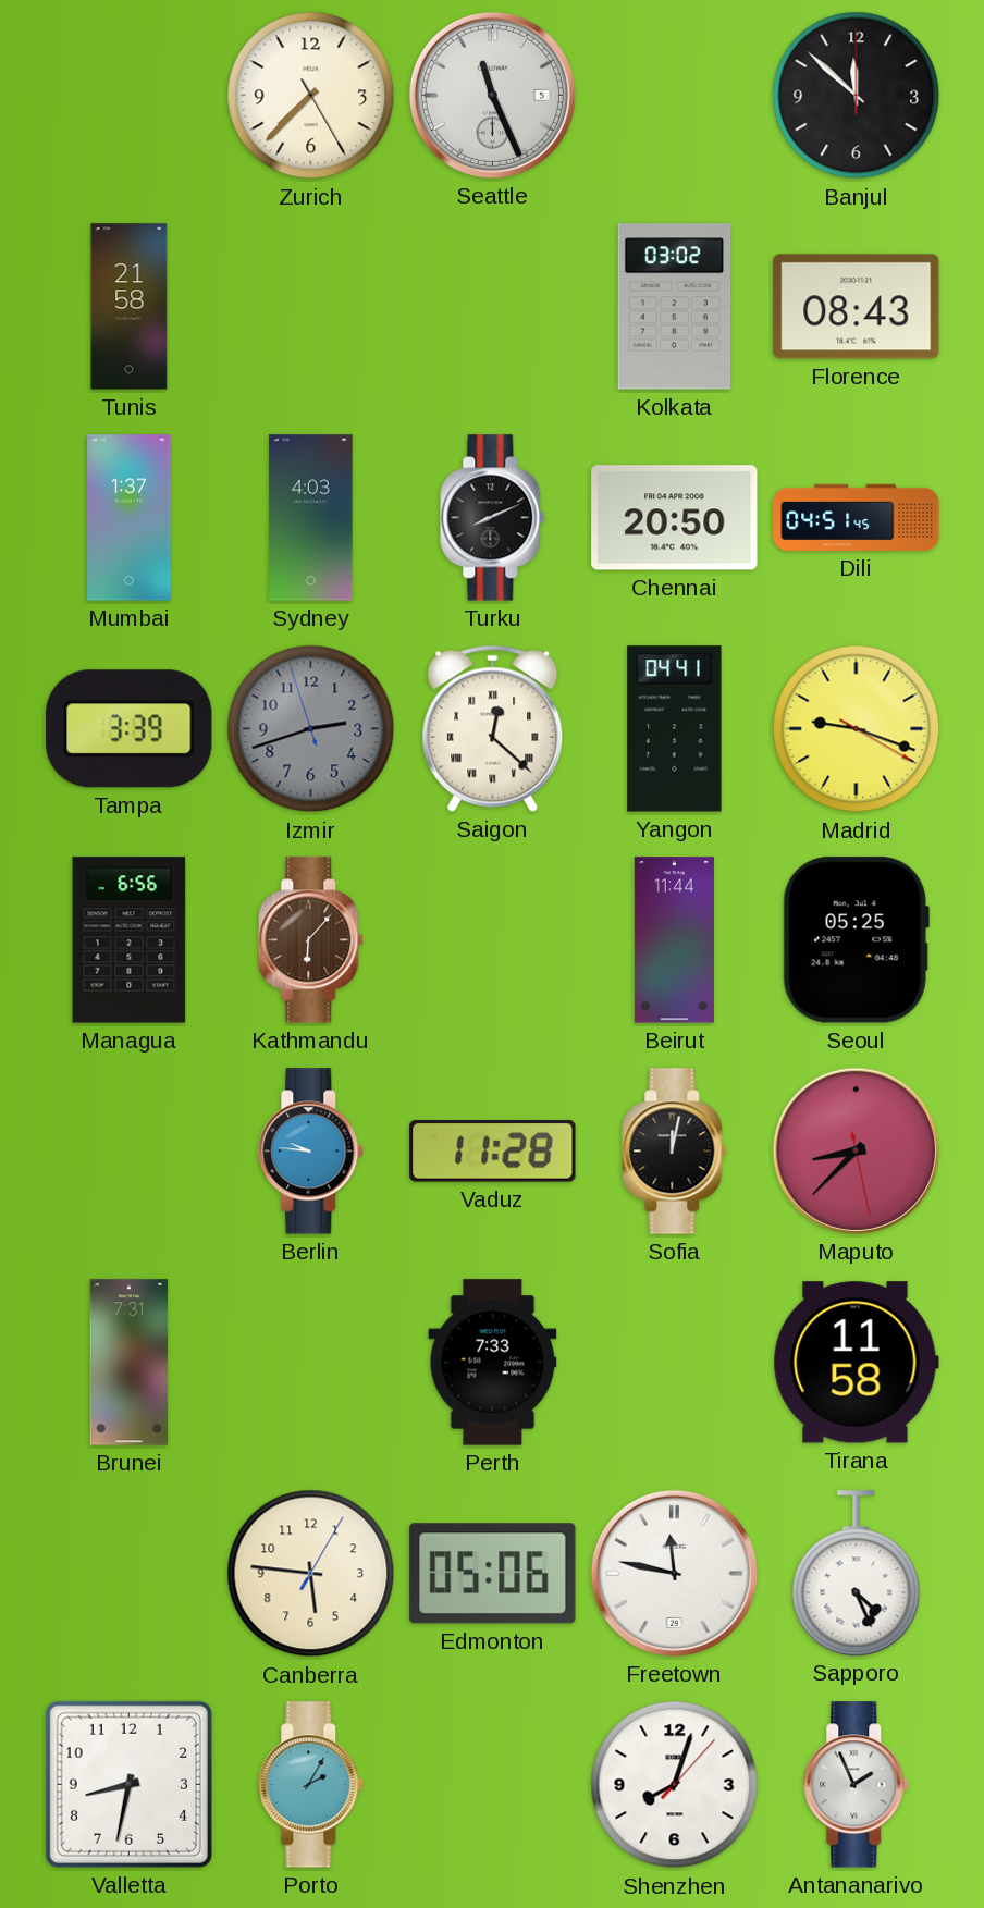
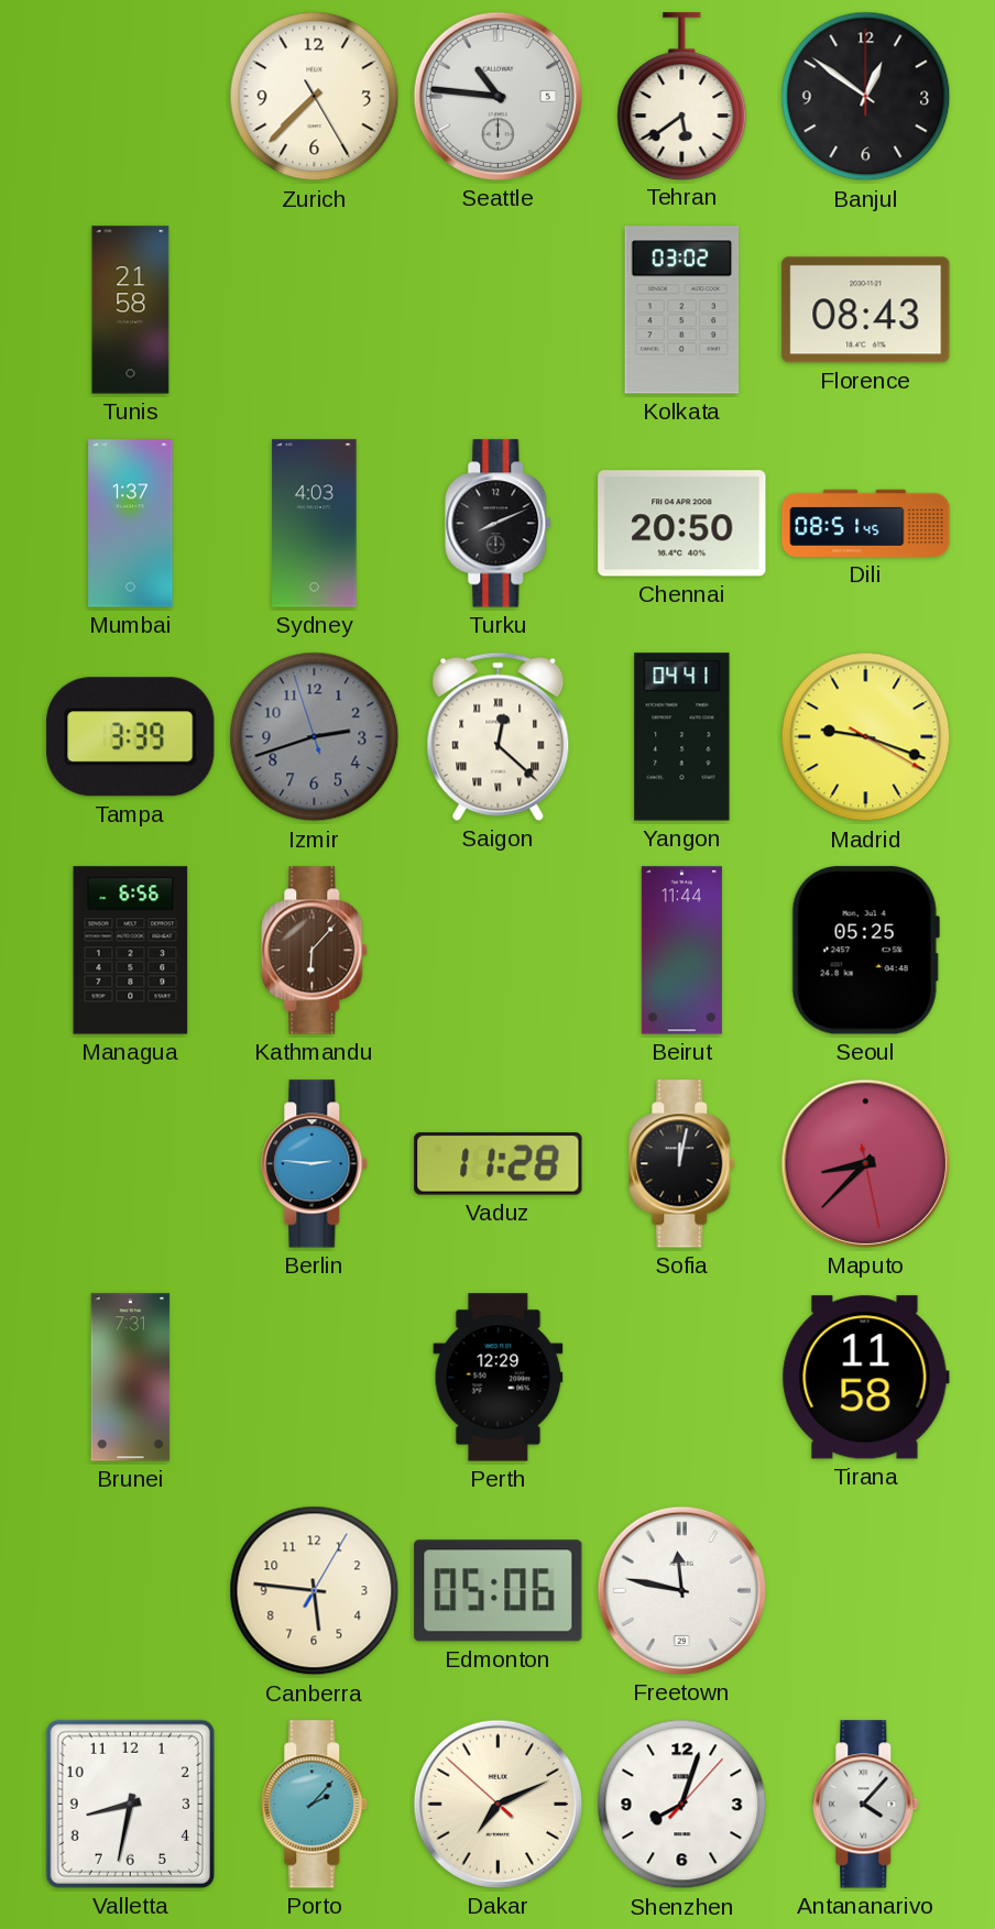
Seattle: 11:26 -> 10:46 (497, 96)
Tehran: none -> 5:39 (682, 96)
Banjul: 11:52 -> 12:51 (866, 97)
Dili: 04:51 -> 08:51 (866, 523)
Berlin: 9:46 -> 2:46 (315, 1164)
Perth: 7:33 -> 12:29 (499, 1378)
Sapporo: 4:26 -> none (857, 1573)
Porto: 2:05 -> 2:07 (315, 1805)
Dakar: none -> 7:10 (497, 1804)
Antananarivo: 1:56 -> 4:07 (866, 1805)
